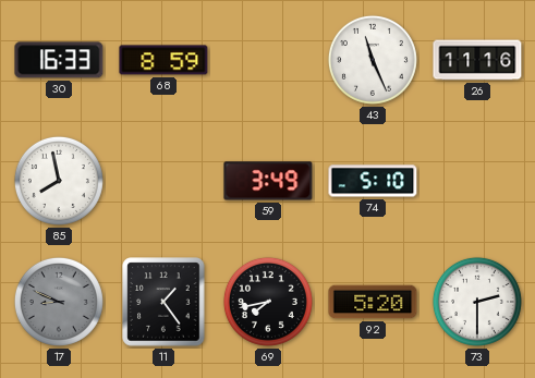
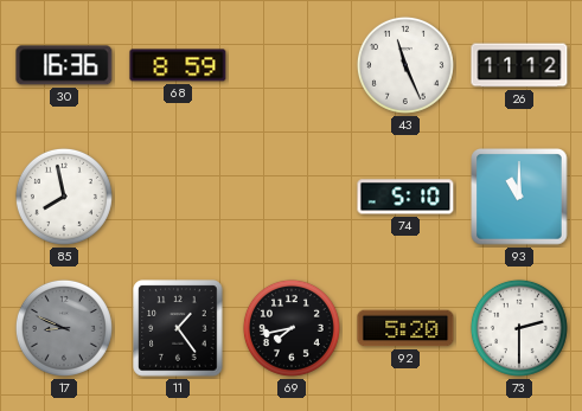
30: 16:33 -> 16:36 (64, 65)
26: 11:16 -> 11:12 (519, 65)
59: 3:49 -> none (268, 181)
93: none -> 11:00 (519, 197)
